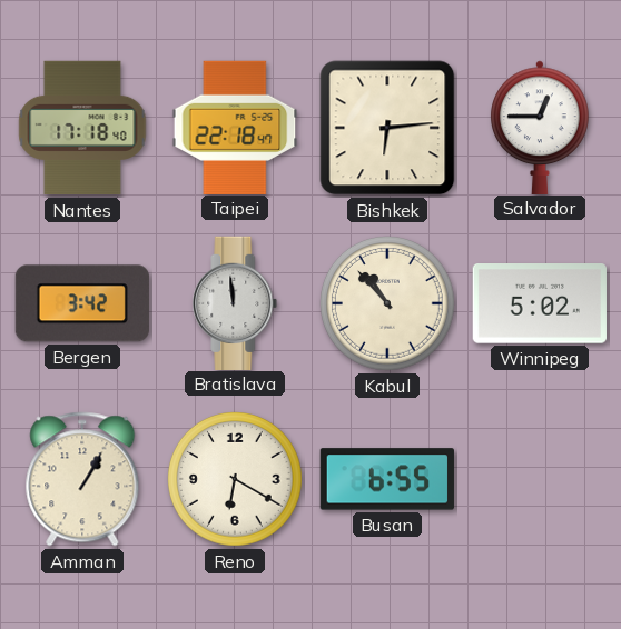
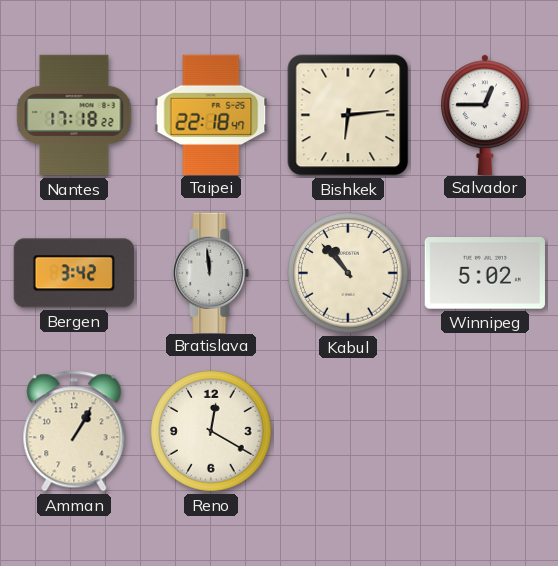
Nantes: 17:18:40 -> 17:18:22 (74, 115)
Reno: 6:20 -> 12:20 (212, 432)
Busan: 6:55 -> none (387, 479)
